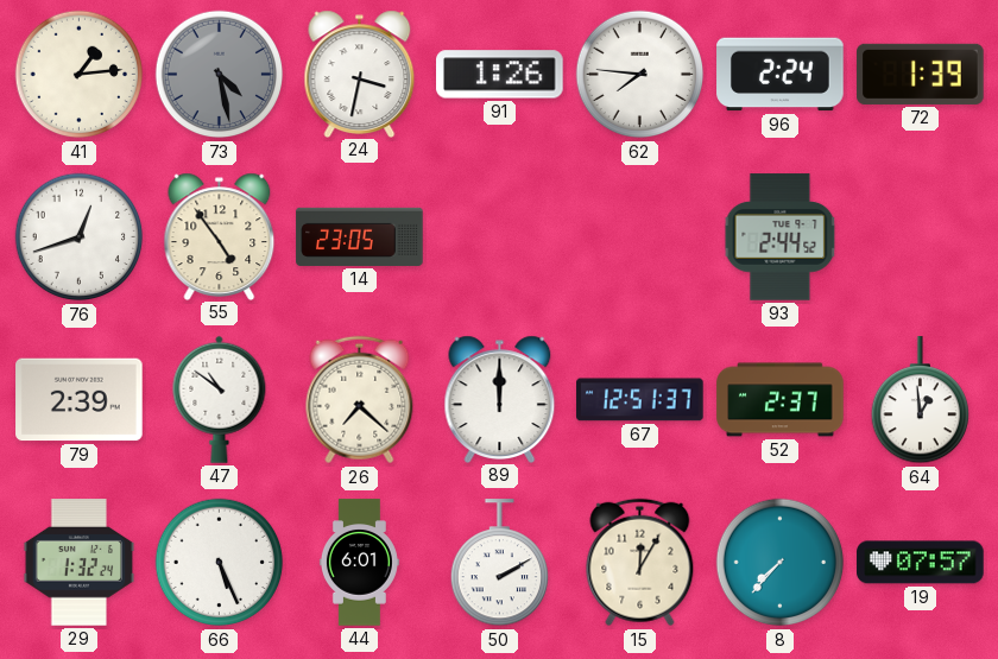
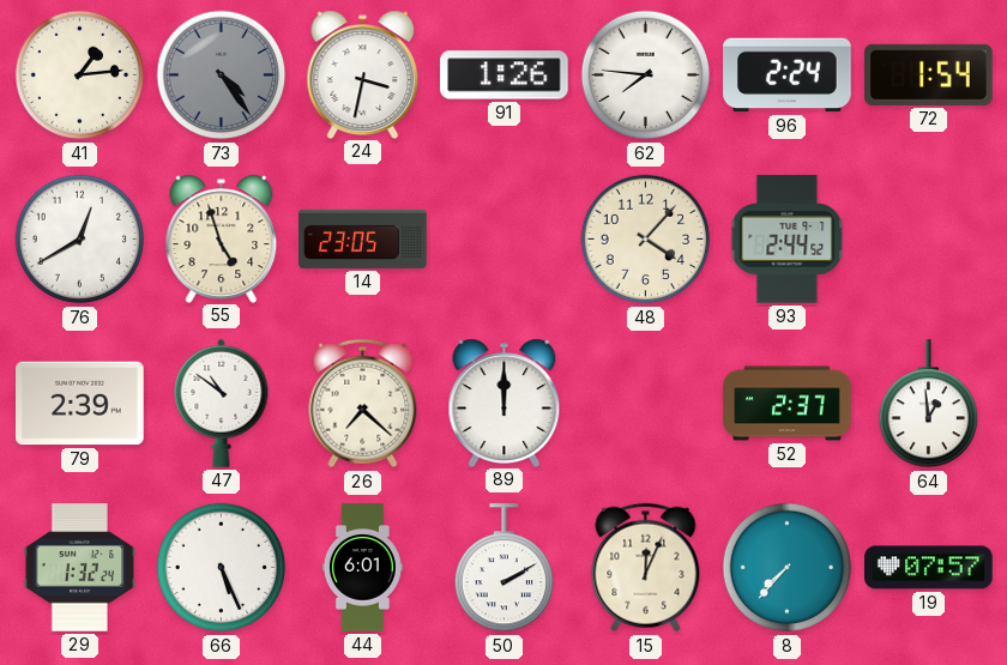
73: 4:28 -> 4:24 (222, 75)
72: 1:39 -> 1:54 (929, 74)
76: 12:42 -> 12:40 (80, 240)
55: 4:54 -> 4:57 (222, 238)
48: none -> 4:07 (646, 240)
67: 12:51 -> none (640, 400)
15: 12:05 -> 12:04 (646, 568)
